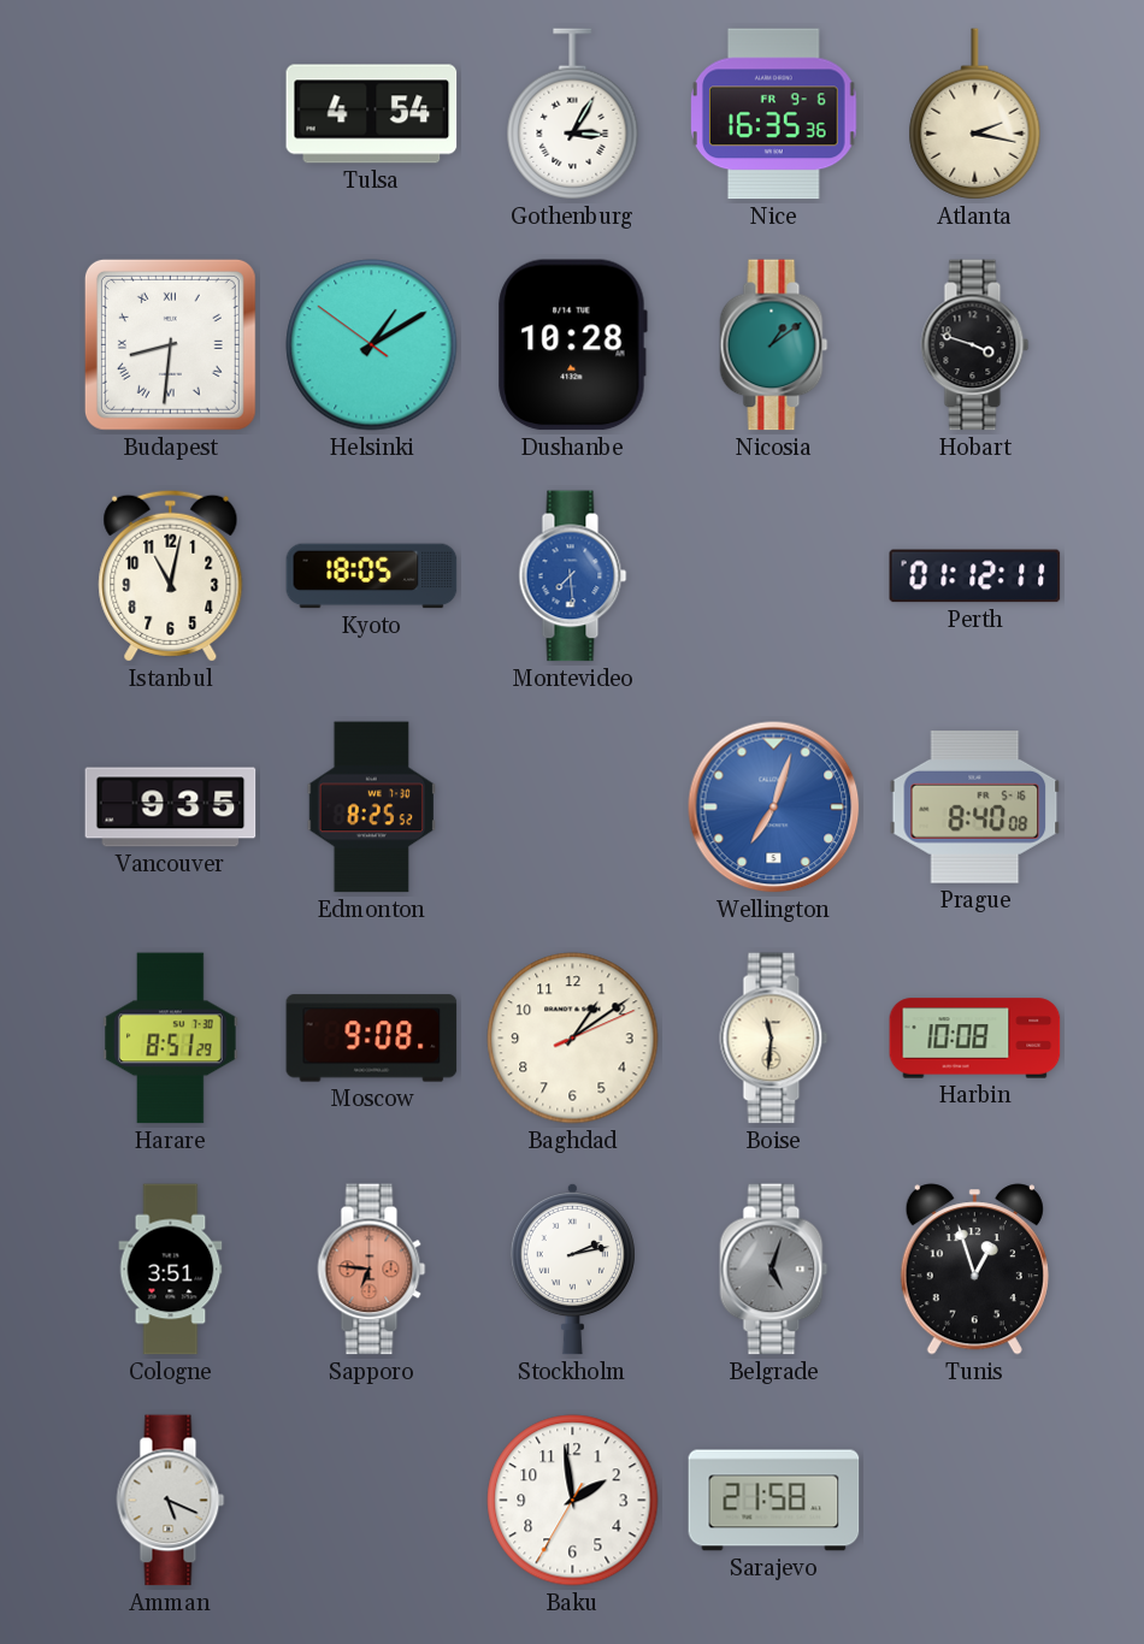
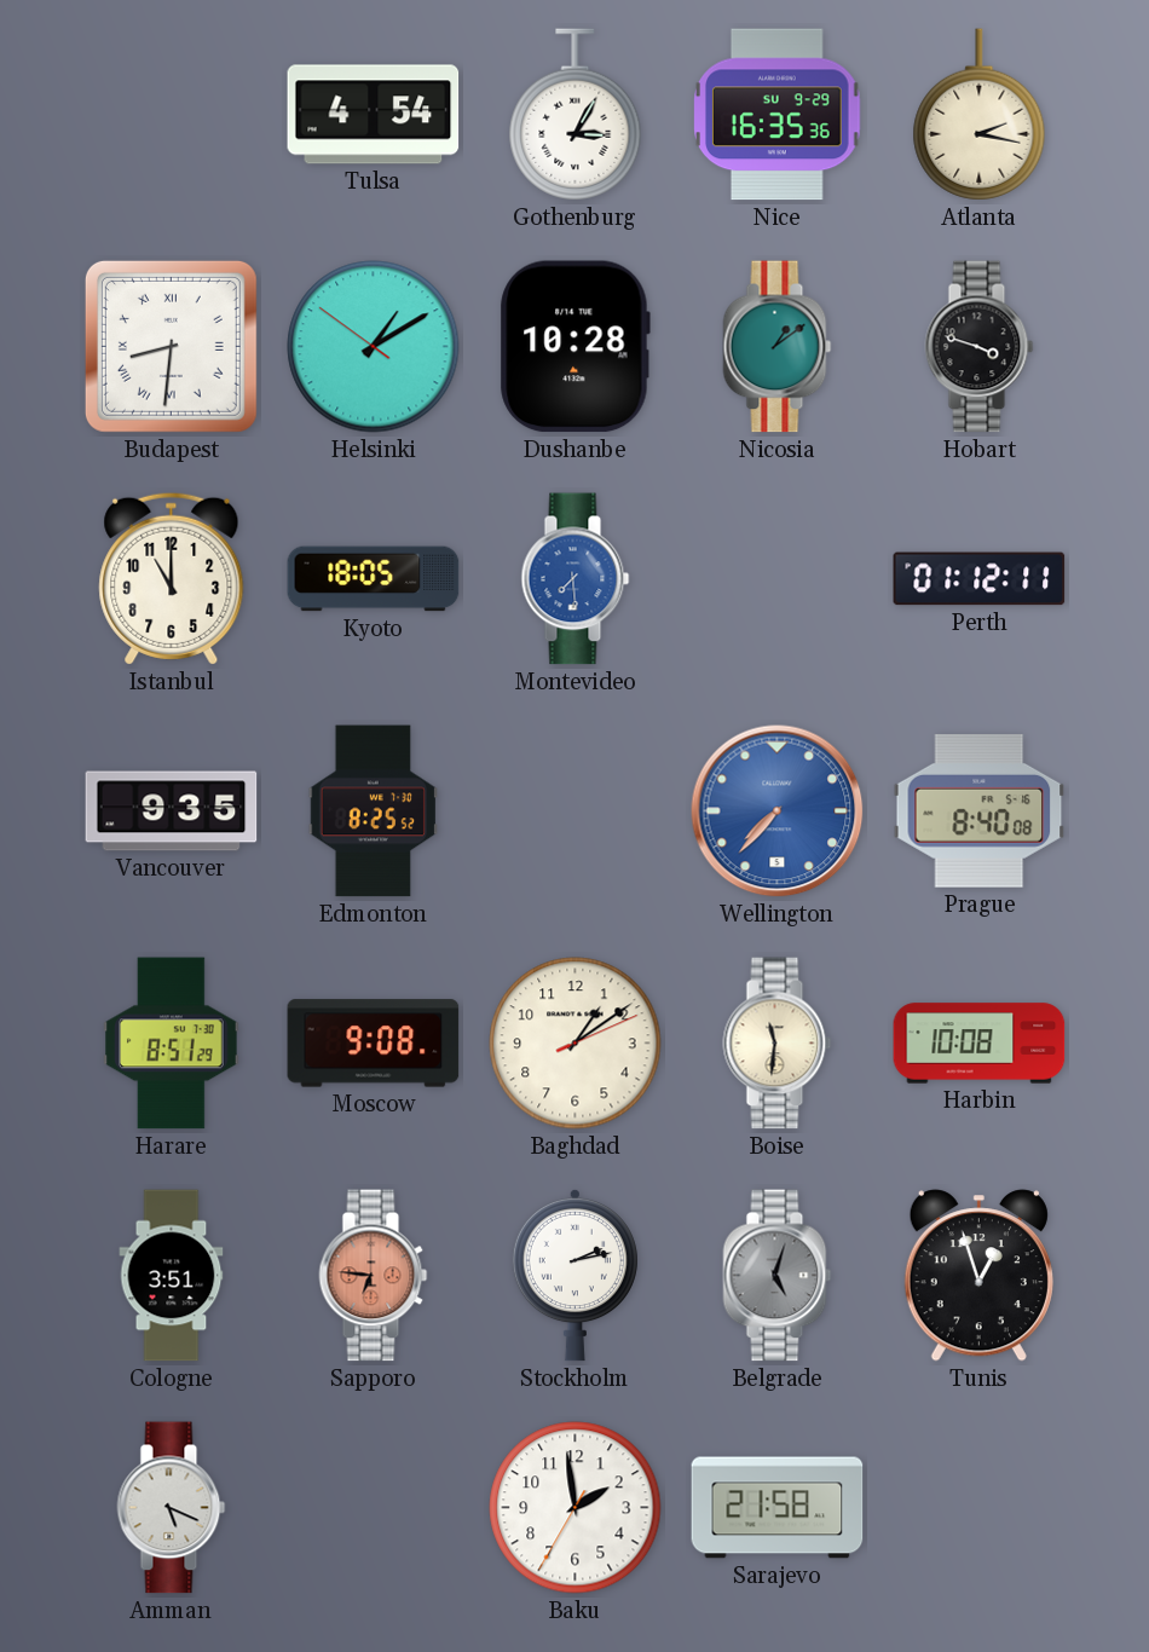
Nice date: FR 9-6 -> SU 9-29 (778, 115)
Istanbul: 11:02 -> 11:00 (172, 578)
Wellington: 7:03 -> 7:37 (778, 811)
